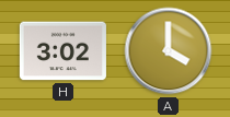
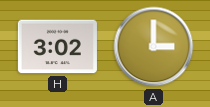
A: 4:00 -> 3:00 (154, 47)
